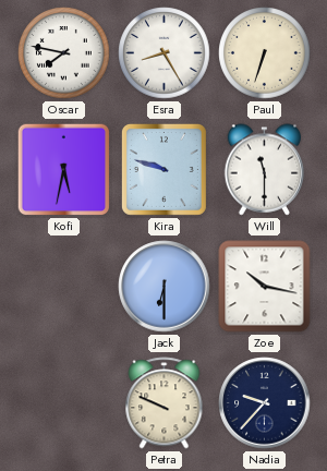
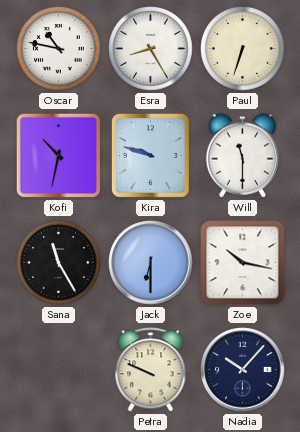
Oscar: 7:47 -> 10:47 (59, 49)
Kofi: 5:32 -> 10:32 (59, 156)
Sana: none -> 11:25 (59, 263)
Nadia: 9:37 -> 10:07 (243, 370)
